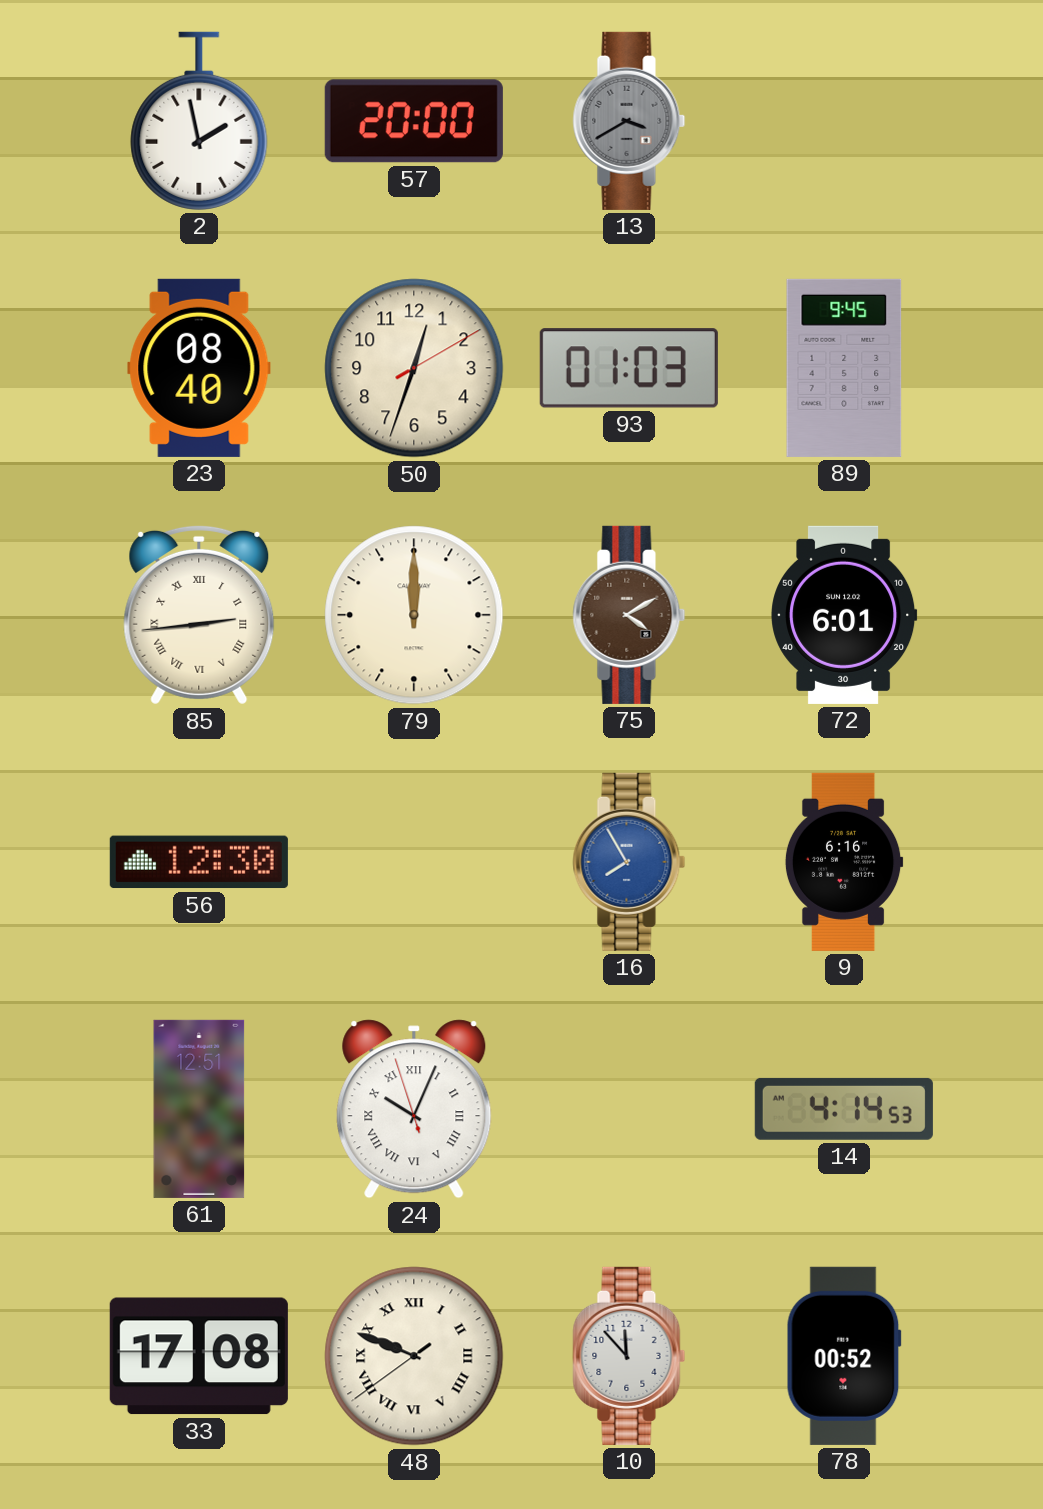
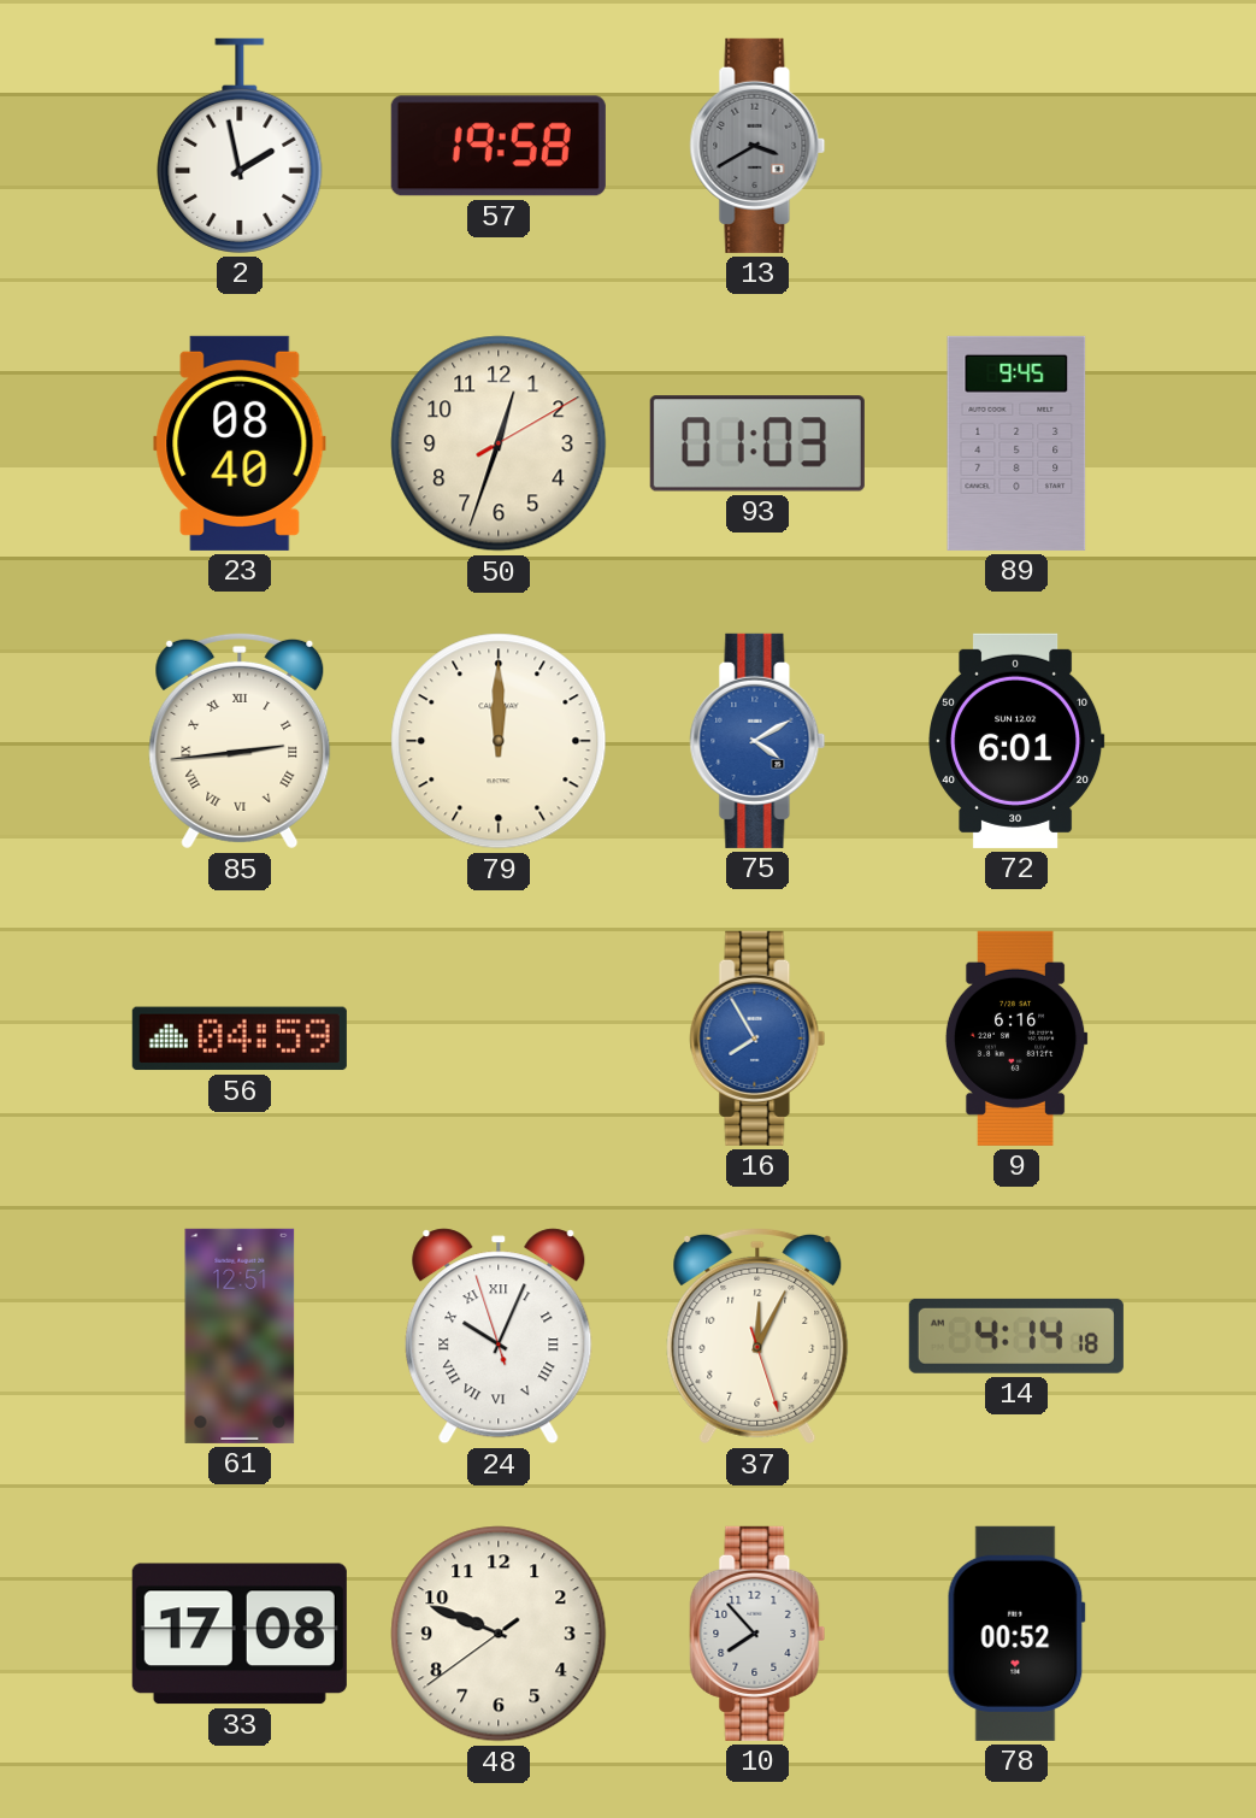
57: 20:00 -> 19:58 (499, 146)
75 dial: brown -> blue (757, 741)
56: 12:30 -> 04:59 (240, 1039)
37: none -> 12:04 (757, 1336)
14: 4:14:53 -> 4:14:18 (1016, 1336)
48 numerals: Roman -> Arabic (499, 1634)
10: 11:53 -> 7:53 (757, 1634)
